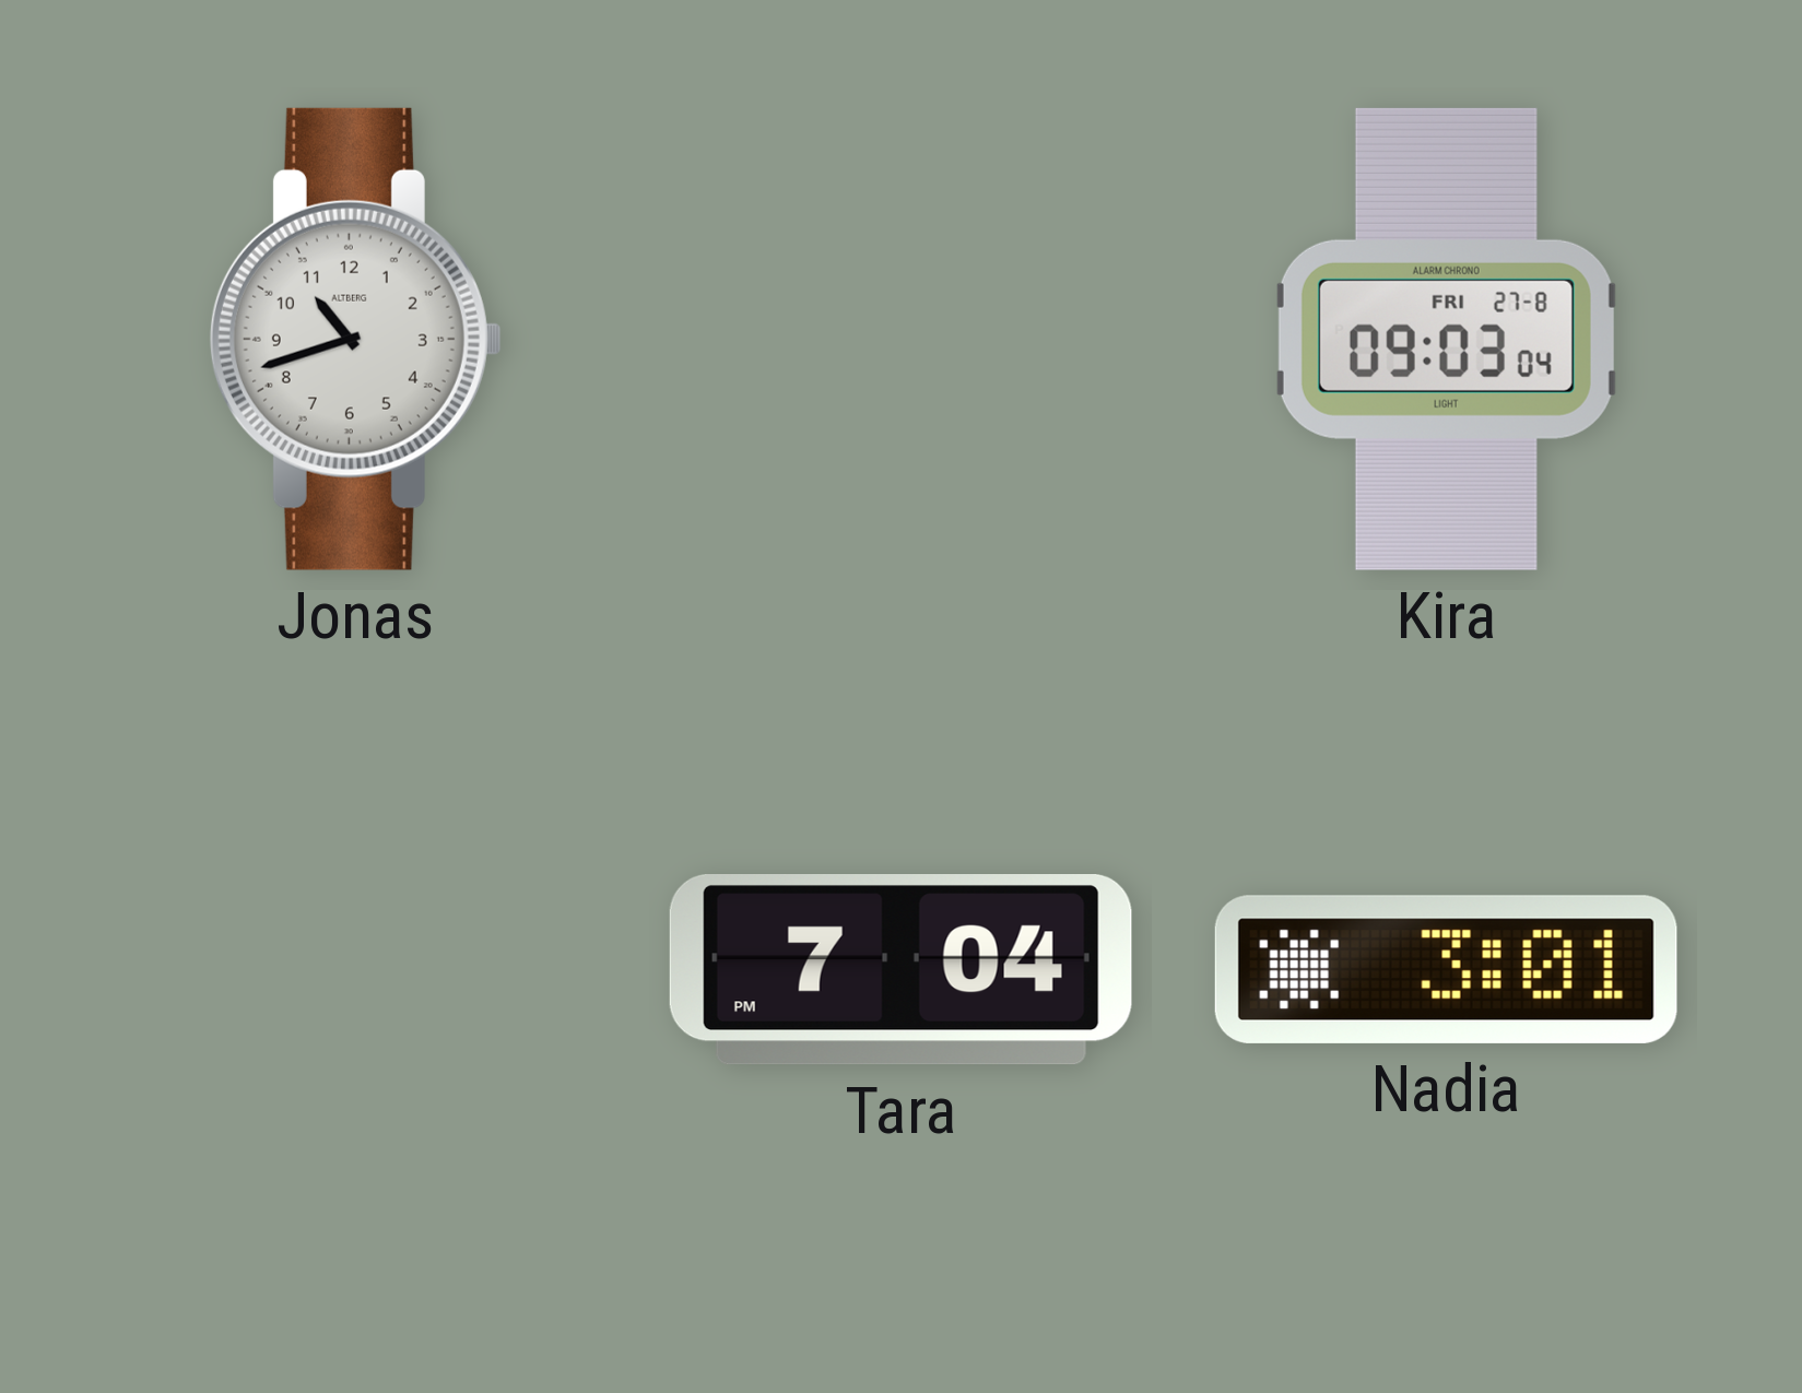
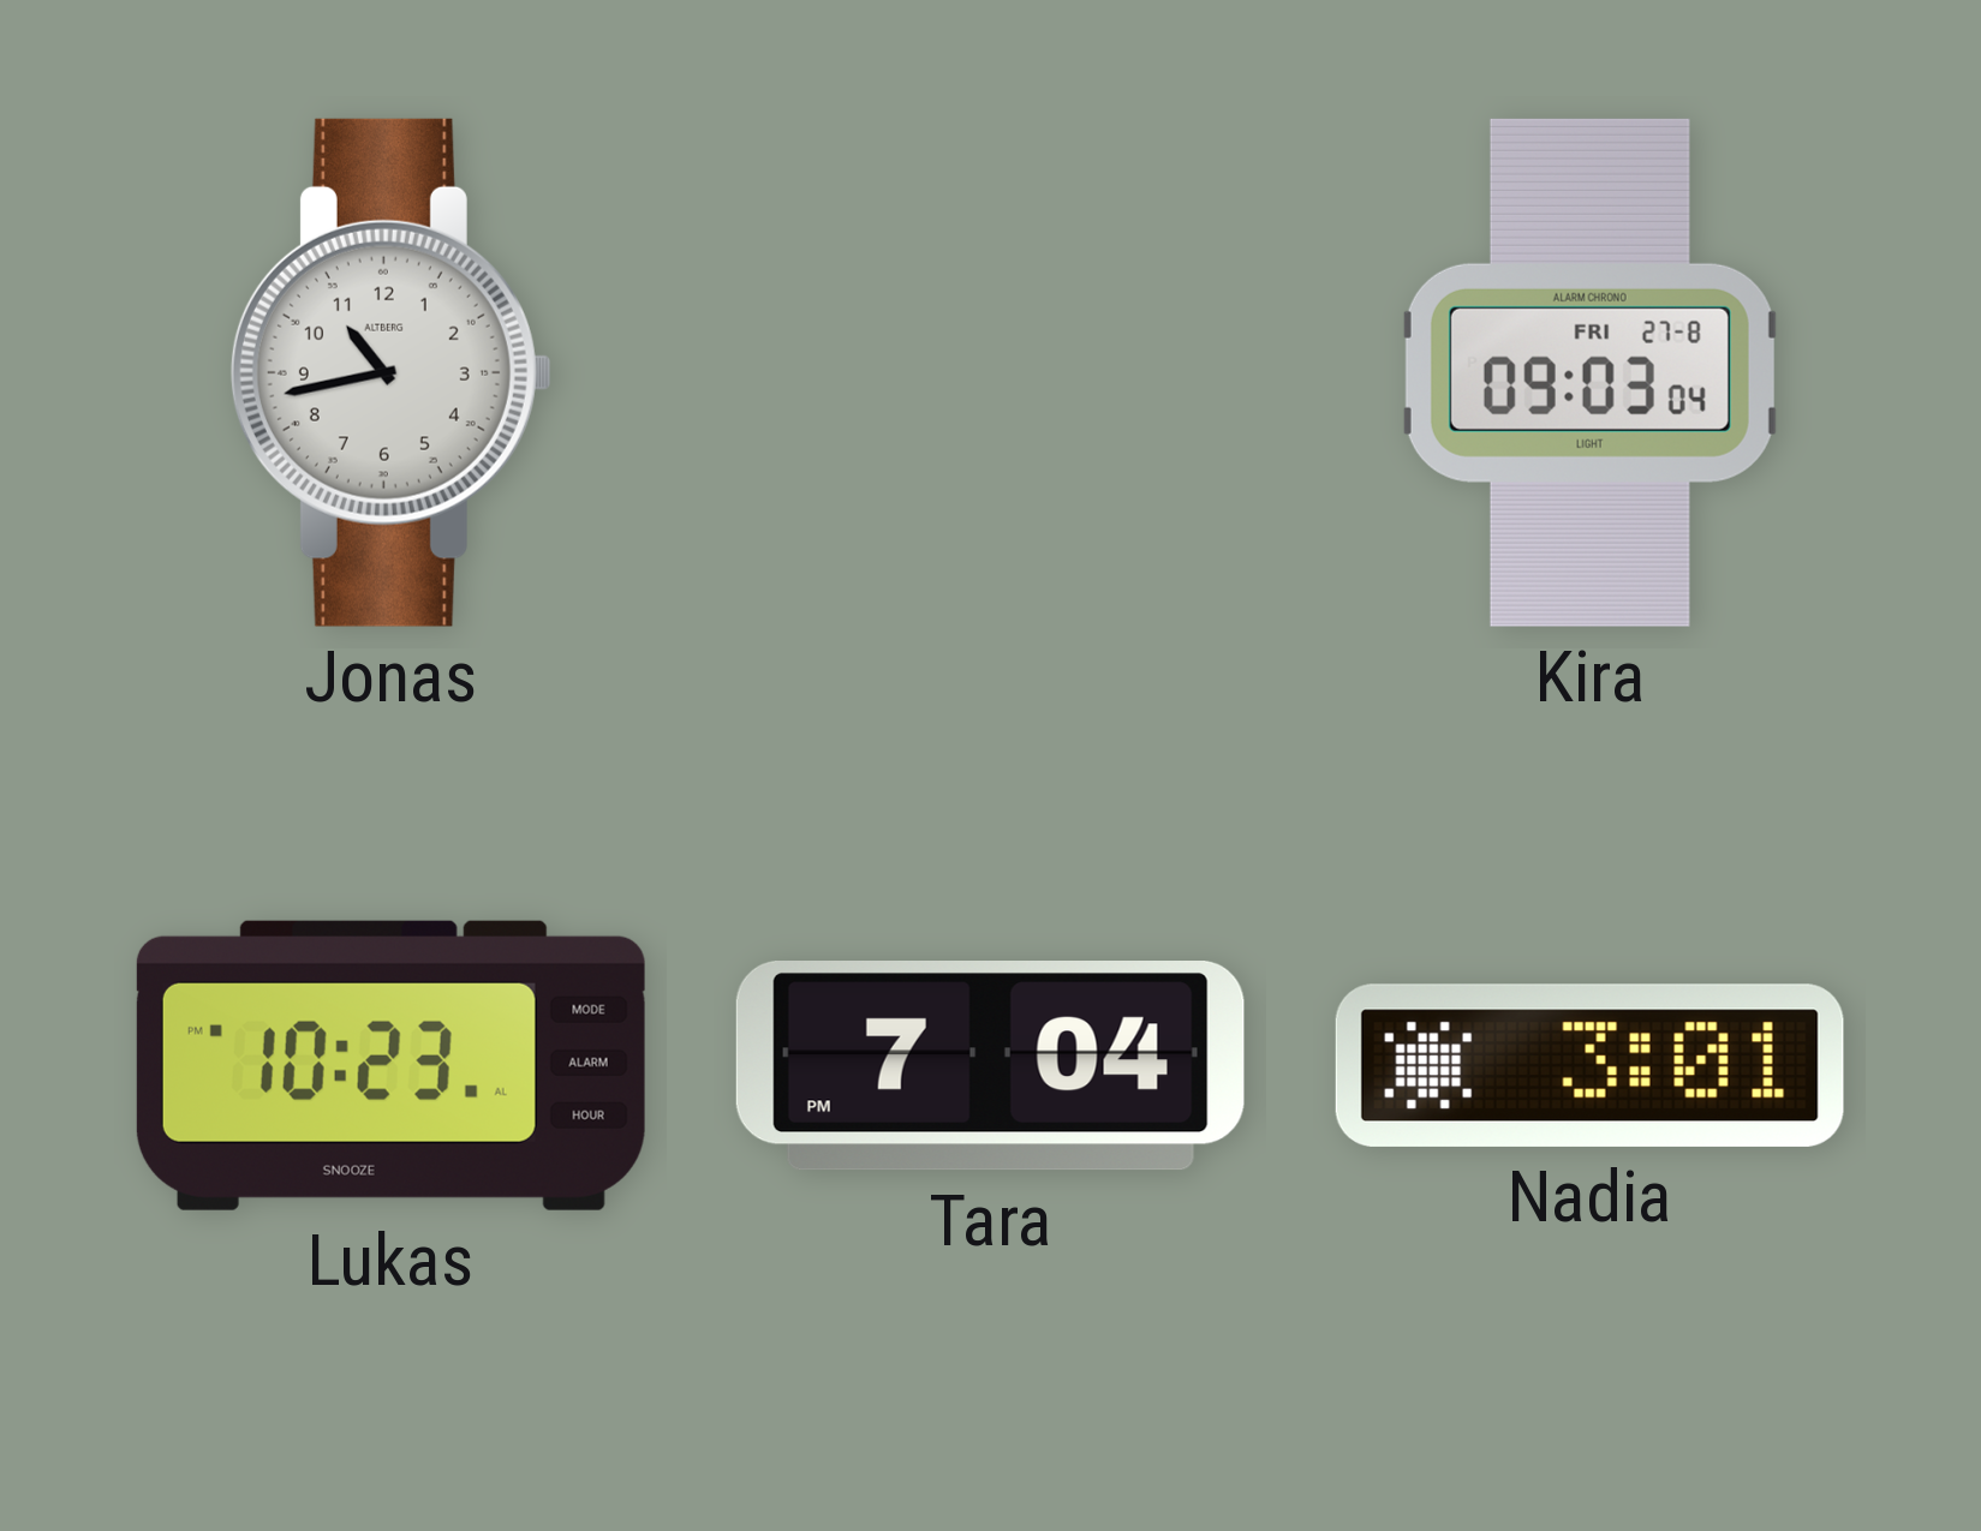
Jonas: 10:42 -> 10:43 (390, 372)
Lukas: none -> 10:23 (390, 1065)
